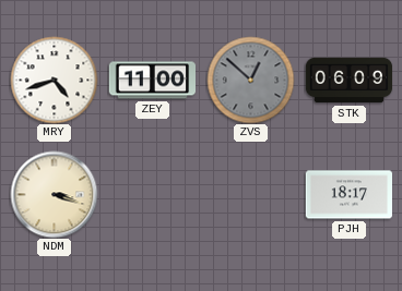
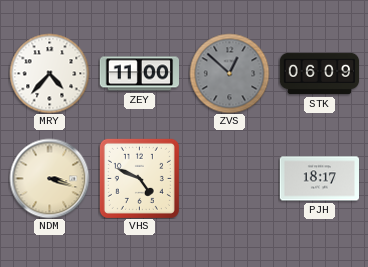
MRY: 4:42 -> 4:37 (49, 73)
VHS: none -> 4:49 (139, 178)
